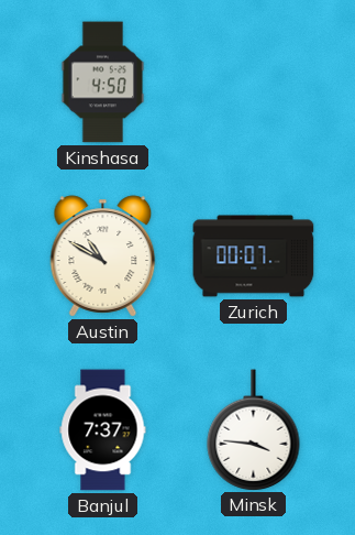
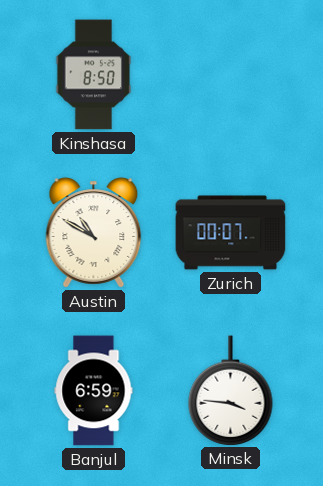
Kinshasa: 4:50 -> 8:50 (94, 75)
Banjul: 7:37 -> 6:59 (94, 391)
